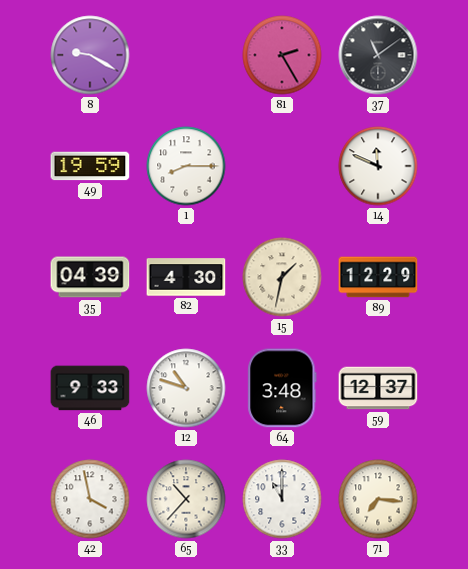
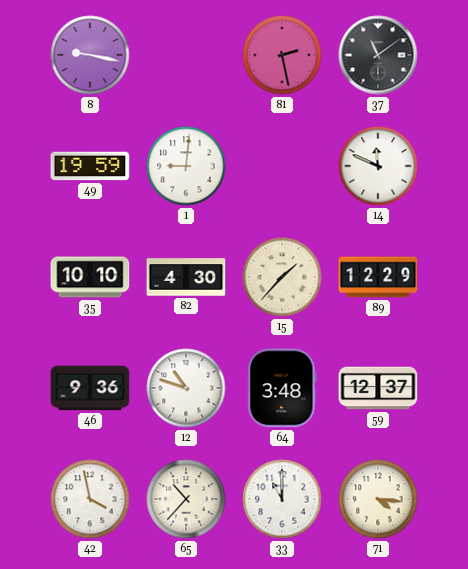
8: 9:20 -> 9:17 (90, 55)
81: 2:25 -> 2:28 (282, 55)
1: 8:15 -> 9:01 (186, 166)
35: 04:39 -> 10:10 (90, 277)
15: 1:32 -> 1:37 (282, 277)
46: 9:33 -> 9:36 (90, 388)
71: 7:16 -> 4:16 (378, 499)
